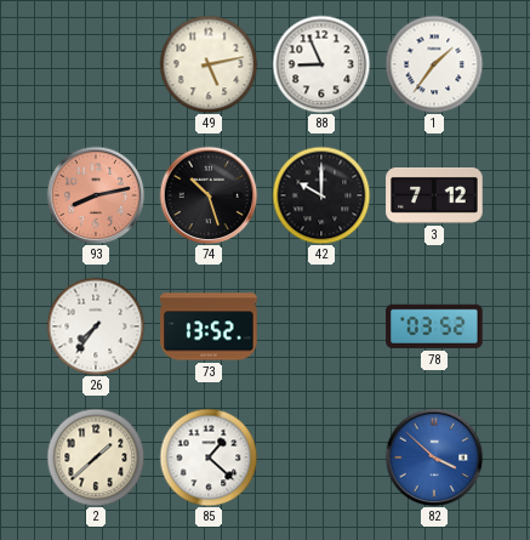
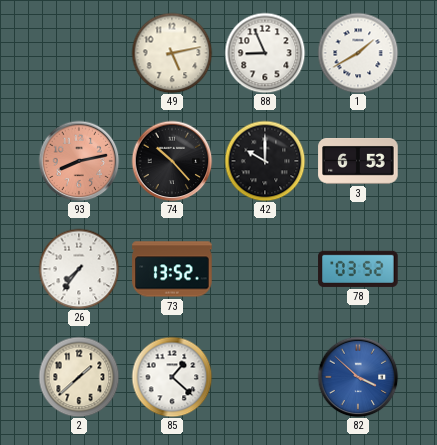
1: 1:36 -> 1:40 (358, 53)
74: 10:27 -> 10:23 (172, 161)
3: 7:12 -> 6:53 (358, 162)
